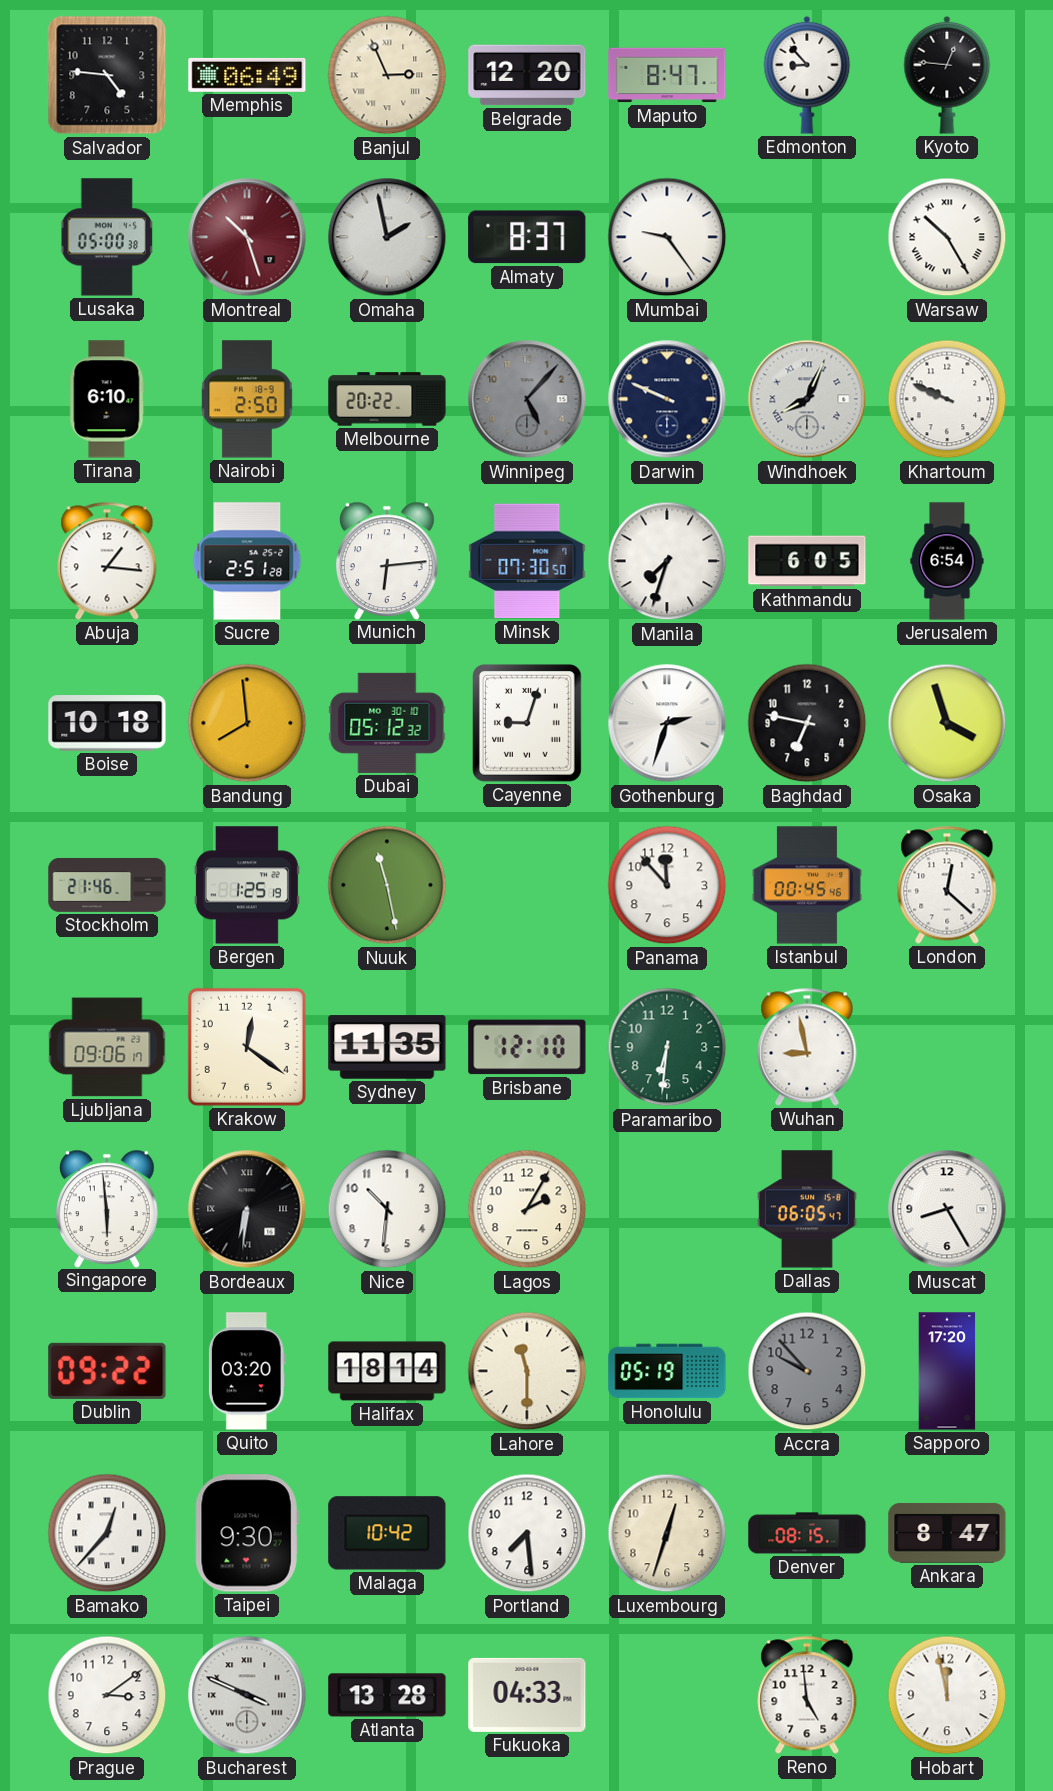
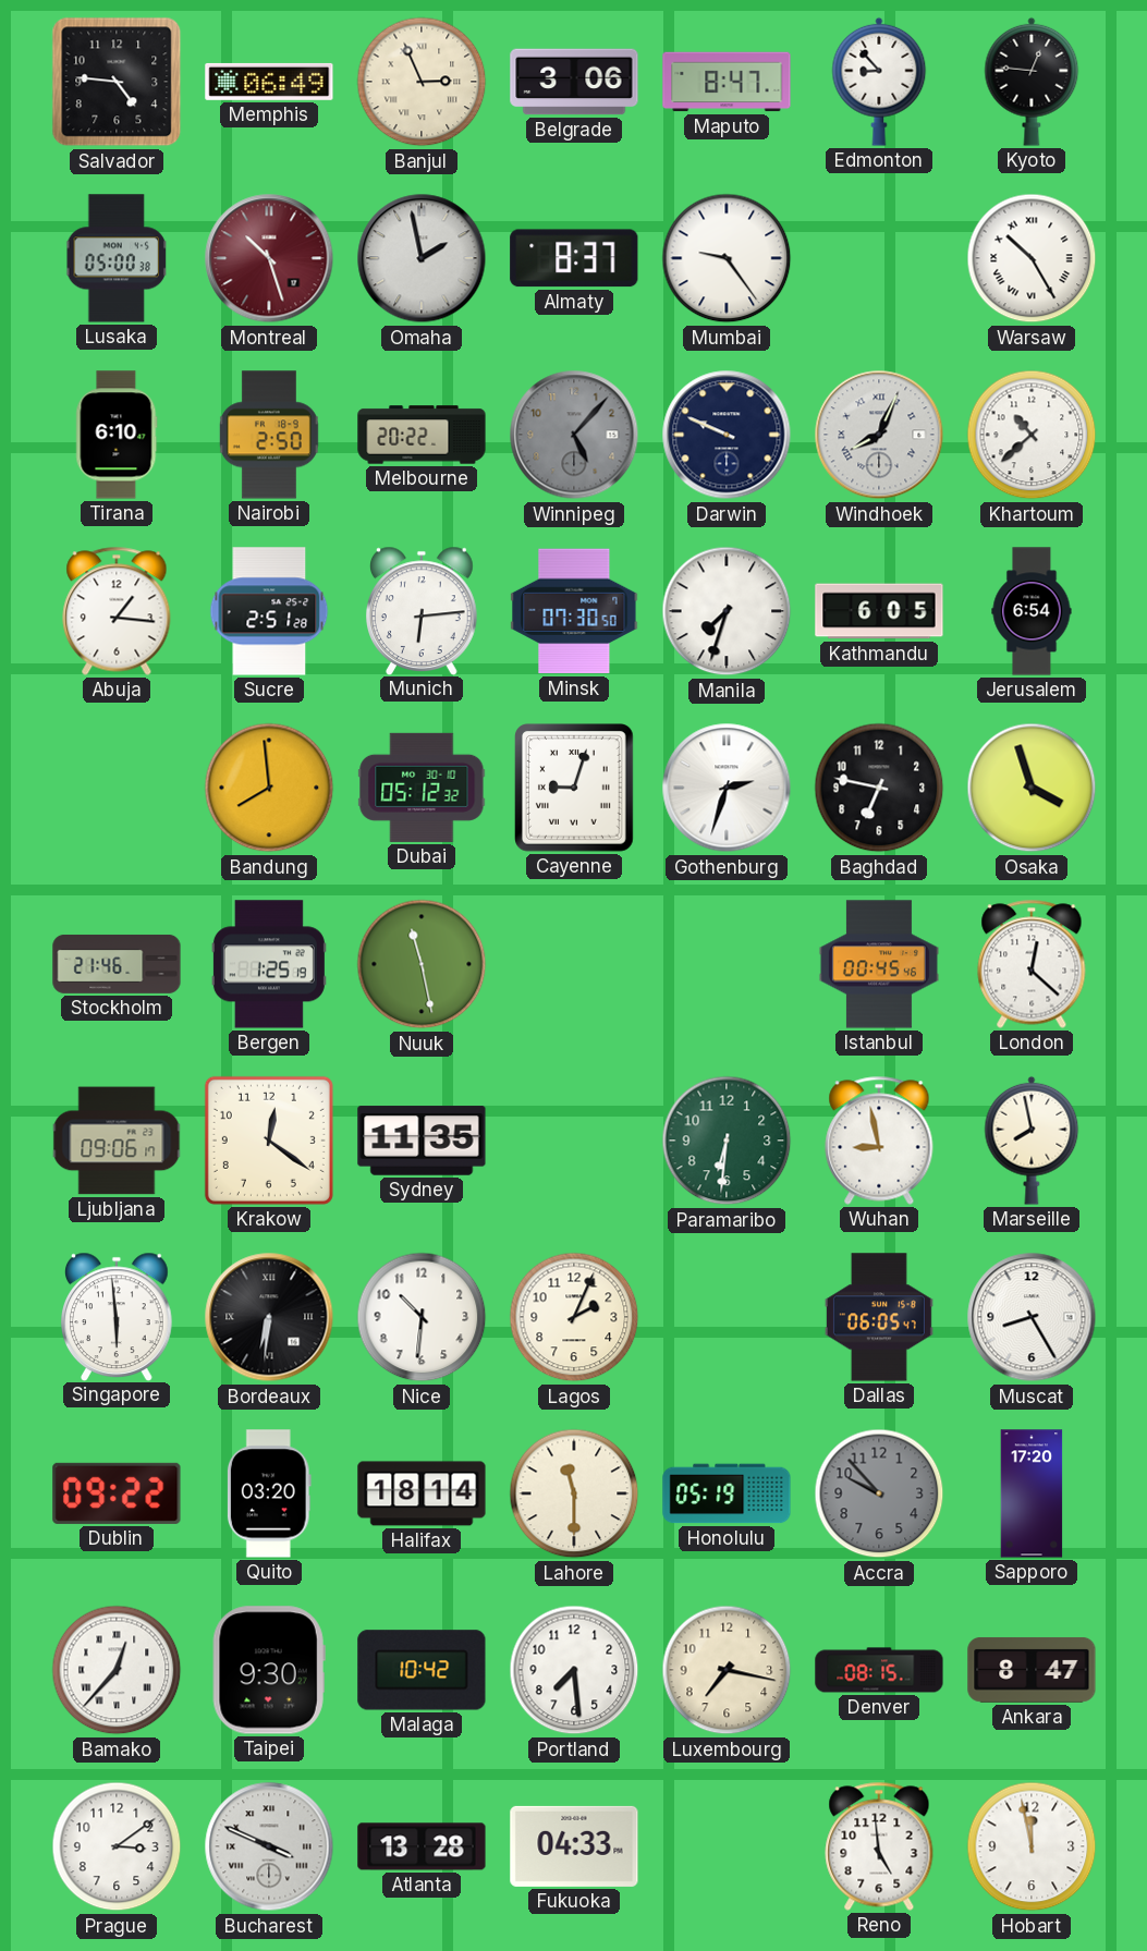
Belgrade: 12:20 -> 3:06 (574, 82)
Khartoum: 9:49 -> 10:38 (1032, 435)
Boise: 10:18 -> none (107, 723)
Panama: 11:53 -> none (667, 885)
Brisbane: 12:10 -> none (527, 1047)
Marseille: none -> 7:58 (1032, 1141)
Lagos: 2:05 -> 2:04 (574, 1317)
Luxembourg: 12:33 -> 7:17 (727, 1670)
